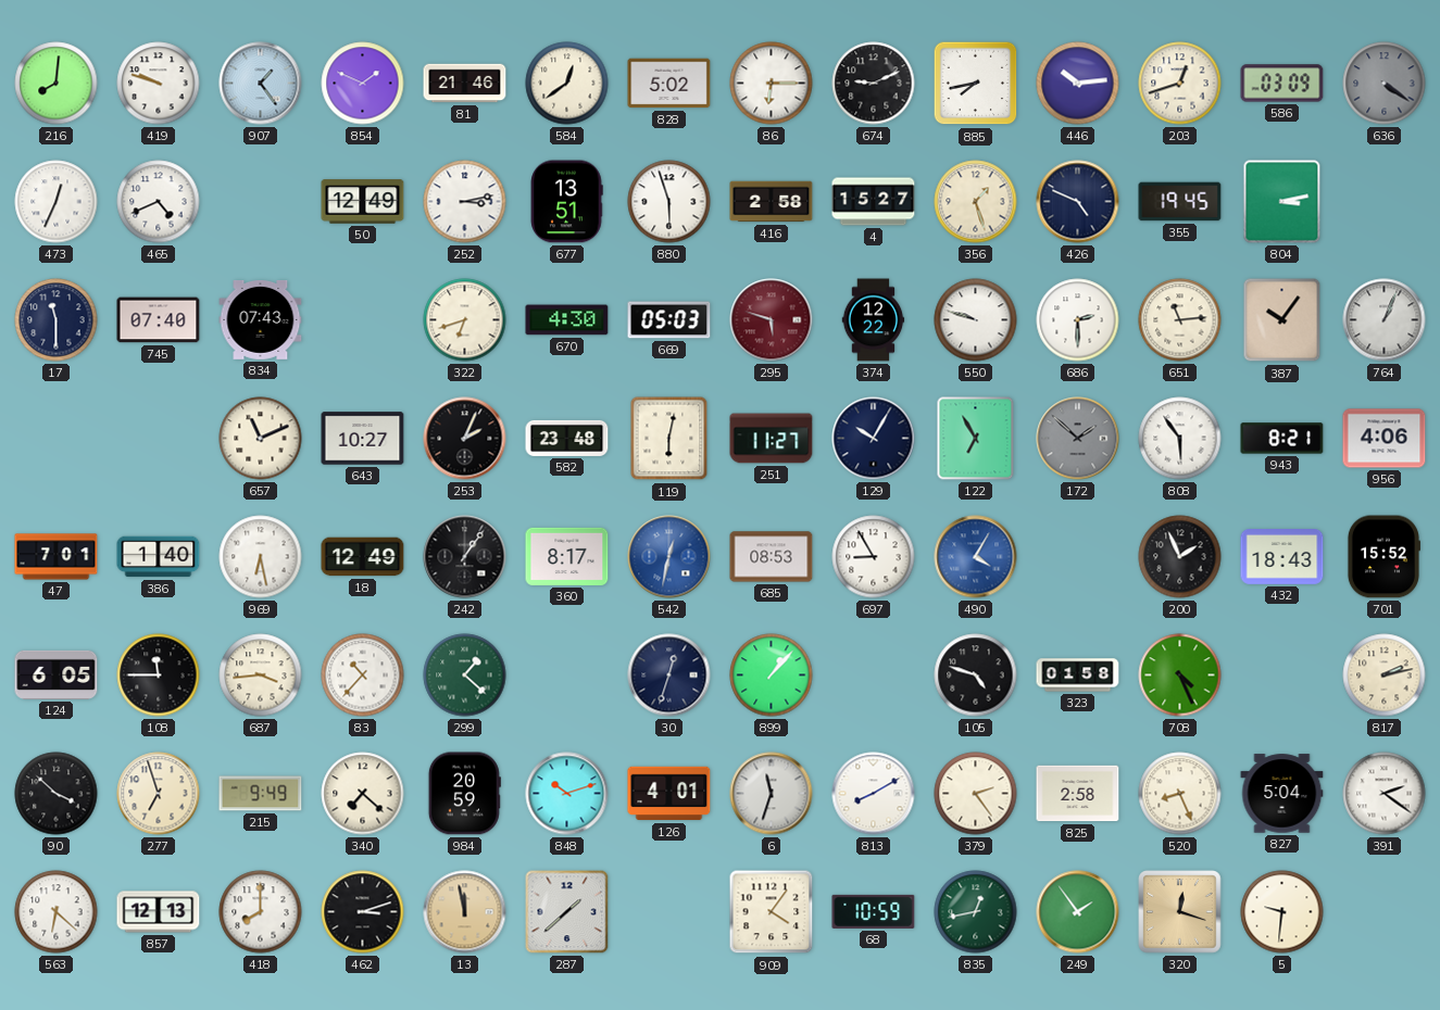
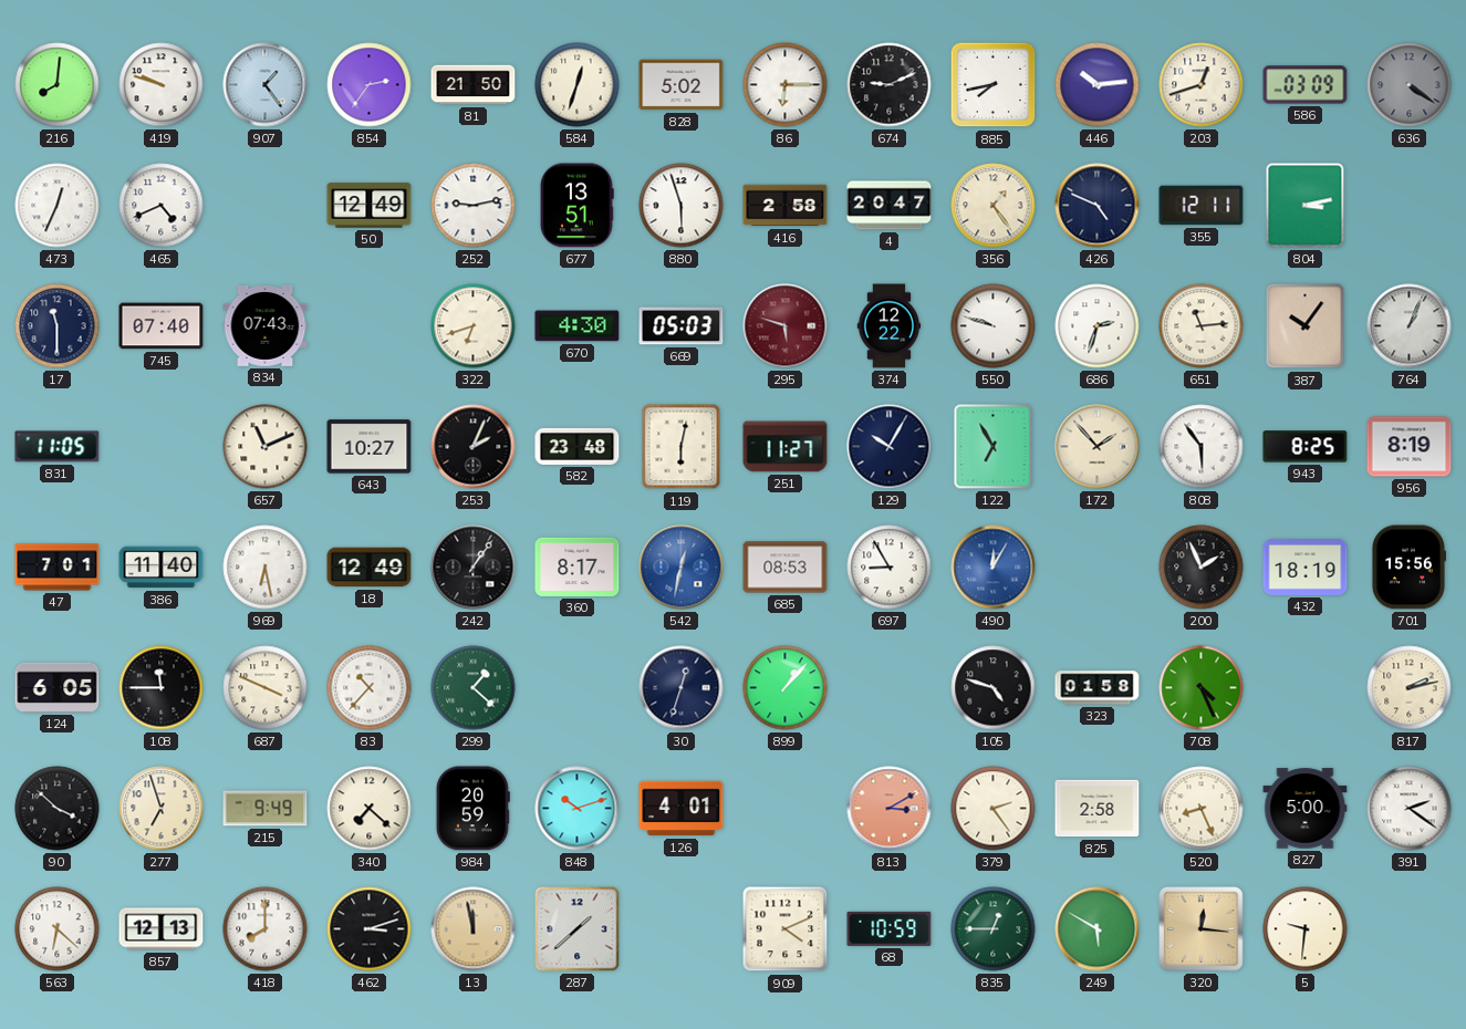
854: 1:49 -> 2:36 (370, 85)
81: 21:46 -> 21:50 (474, 85)
584: 12:39 -> 12:33 (578, 85)
252: 3:13 -> 9:13 (474, 206)
4: 15:27 -> 20:47 (890, 206)
356: 1:27 -> 1:24 (994, 206)
355: 19:45 -> 12:11 (1202, 206)
686: 2:30 -> 2:33 (1098, 326)
831: none -> 11:05 (58, 447)
172: 1:52 -> 1:53 (1098, 447)
172 dial: grey -> cream (1098, 447)
943: 8:21 -> 8:25 (1306, 447)
956: 4:06 -> 8:19 (1410, 447)
386: 1:40 -> 11:40 (162, 568)
490: 4:05 -> 12:05 (994, 568)
432: 18:43 -> 18:19 (1306, 568)
701: 15:52 -> 15:56 (1408, 568)
687: 3:44 -> 3:49 (266, 688)
6: 11:33 -> none (772, 794)
813: 8:10 -> 3:10 (890, 809)
813 dial: white -> salmon (890, 809)
827: 5:04 -> 5:00 (1306, 809)
909: 4:06 -> 4:11 (786, 929)
835: 12:43 -> 12:45 (994, 929)
249: 1:54 -> 5:50 (1098, 929)
320: 12:18 -> 12:16 (1202, 929)
